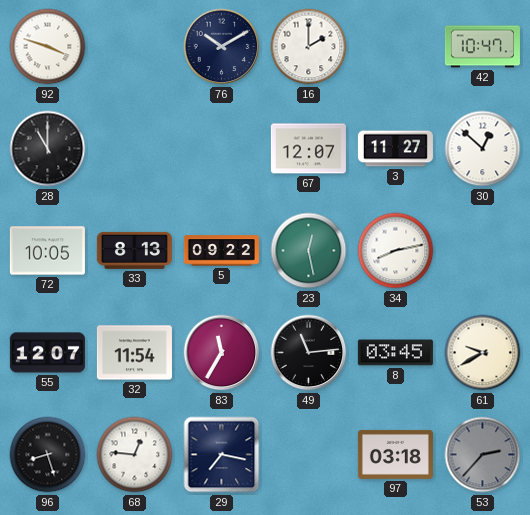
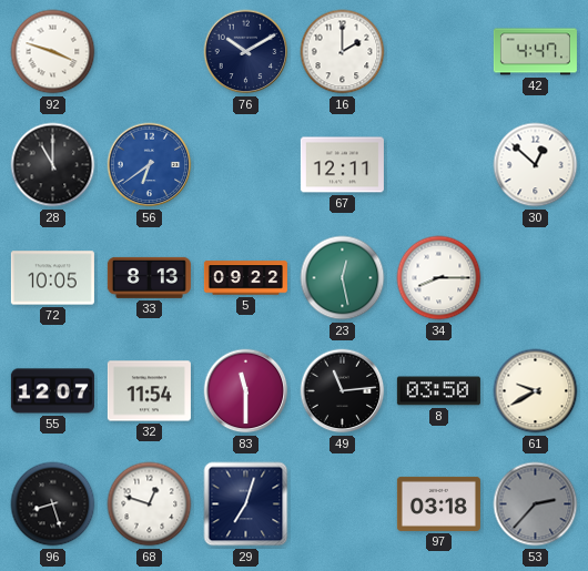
42: 10:47 -> 4:47 (535, 52)
56: none -> 6:39 (150, 165)
67: 12:07 -> 12:11 (342, 165)
3: 11:27 -> none (395, 149)
34: 8:13 -> 8:15 (439, 278)
83: 11:35 -> 11:30 (246, 391)
8: 03:45 -> 03:50 (438, 391)
68: 12:46 -> 12:48 (150, 504)
29: 7:17 -> 7:03 (246, 504)
